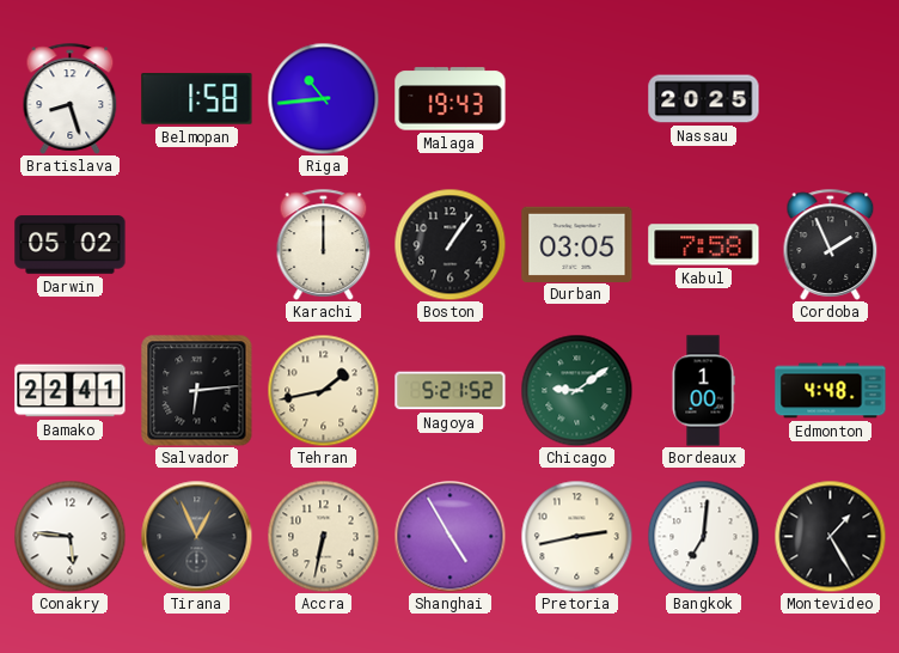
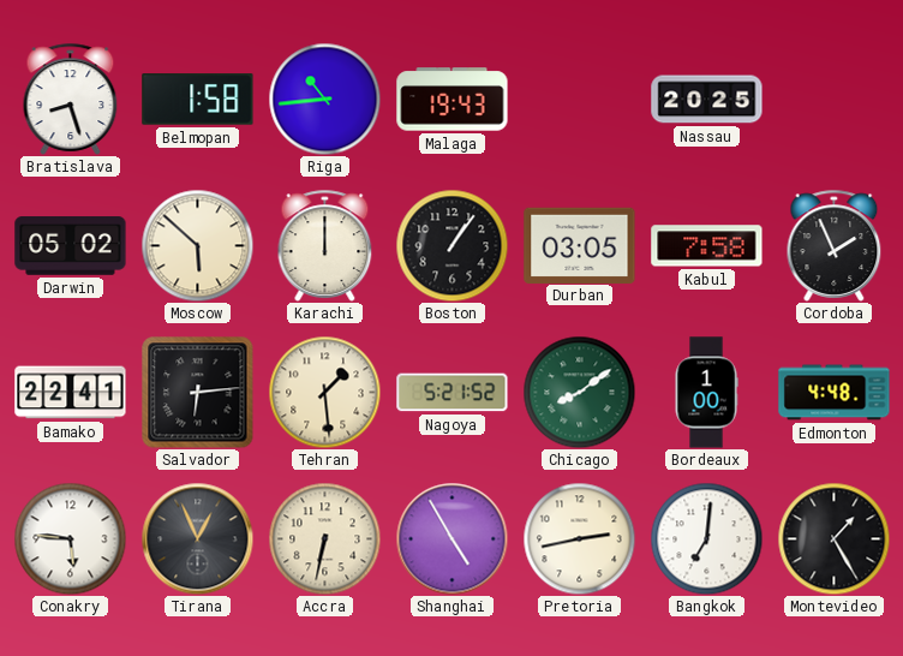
Moscow: none -> 5:52 (197, 245)
Tehran: 1:43 -> 1:29 (324, 392)
Chicago: 9:09 -> 8:09 (579, 392)
